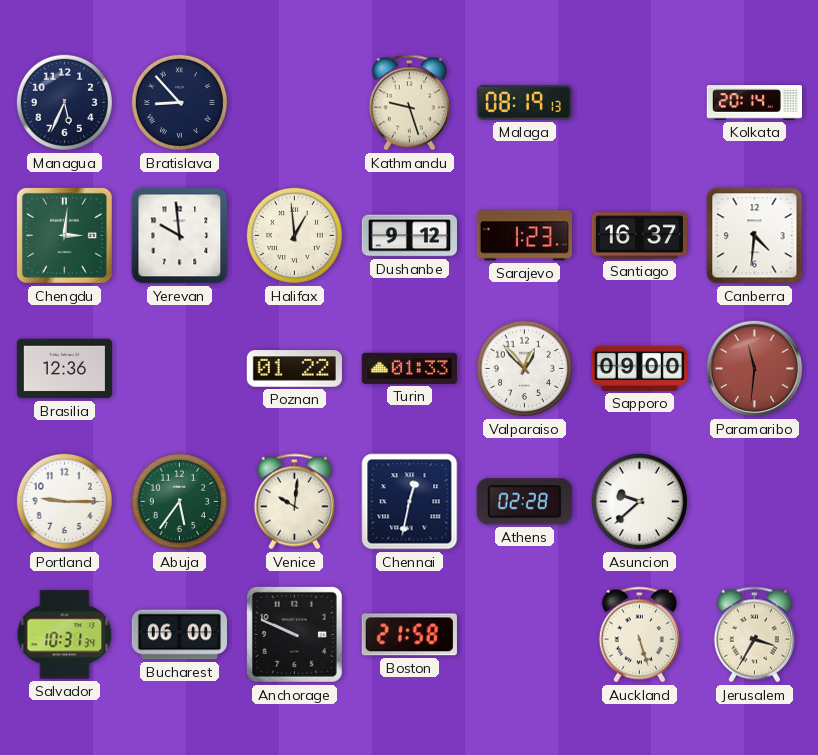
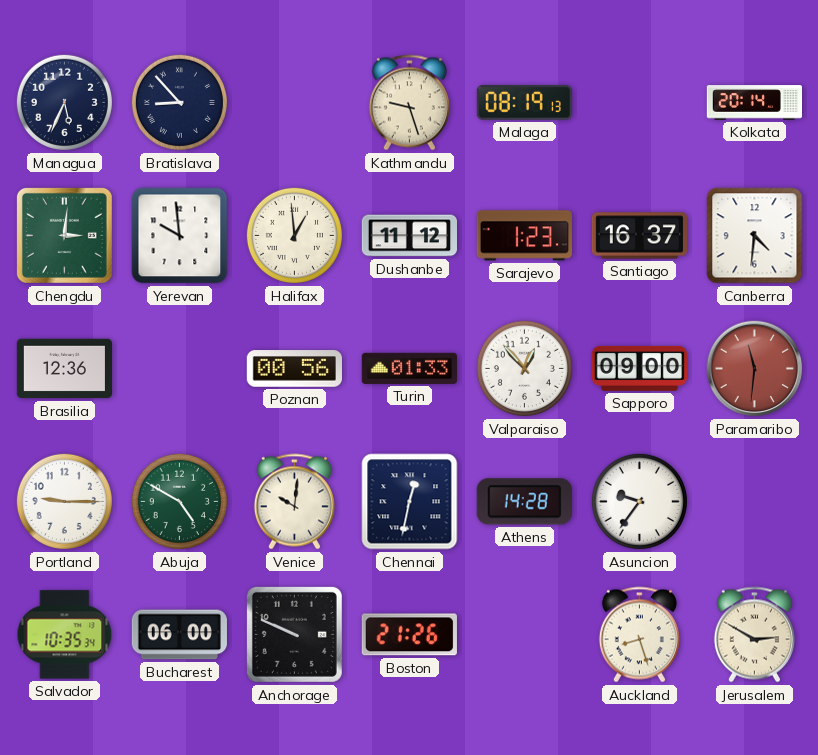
Dushanbe: 9:12 -> 11:12 (409, 236)
Poznan: 01:22 -> 00:56 (294, 369)
Abuja: 5:36 -> 4:50 (179, 501)
Athens: 02:28 -> 14:28 (524, 502)
Asuncion: 9:38 -> 9:36 (639, 501)
Salvador: 10:31 -> 10:35 (65, 635)
Boston: 21:58 -> 21:26 (409, 635)
Auckland: 5:27 -> 8:27 (639, 635)
Jerusalem: 3:35 -> 2:50 (754, 635)
